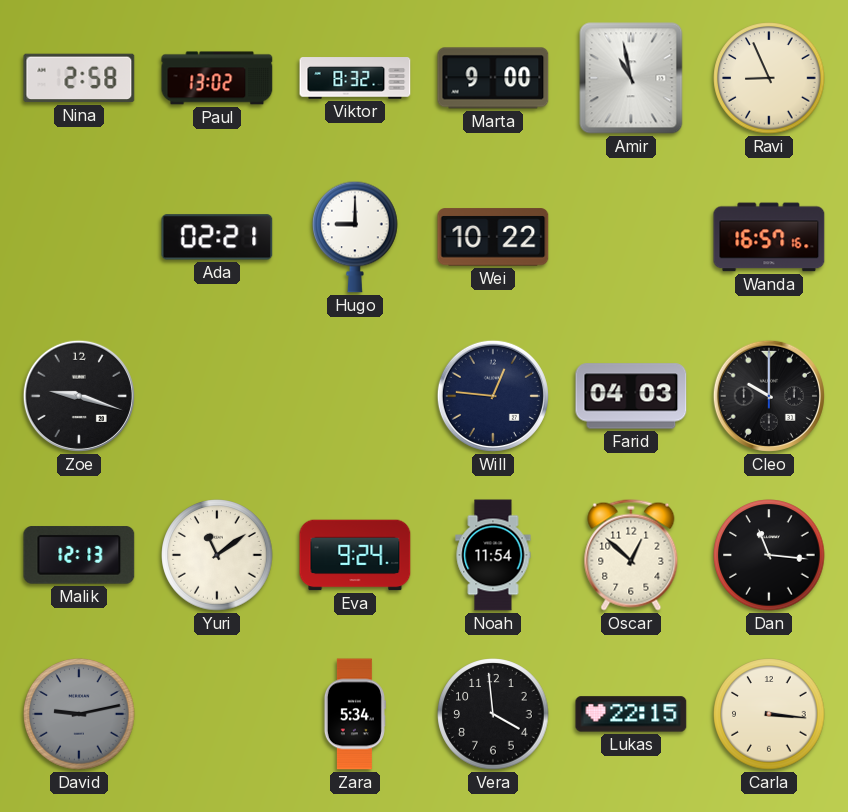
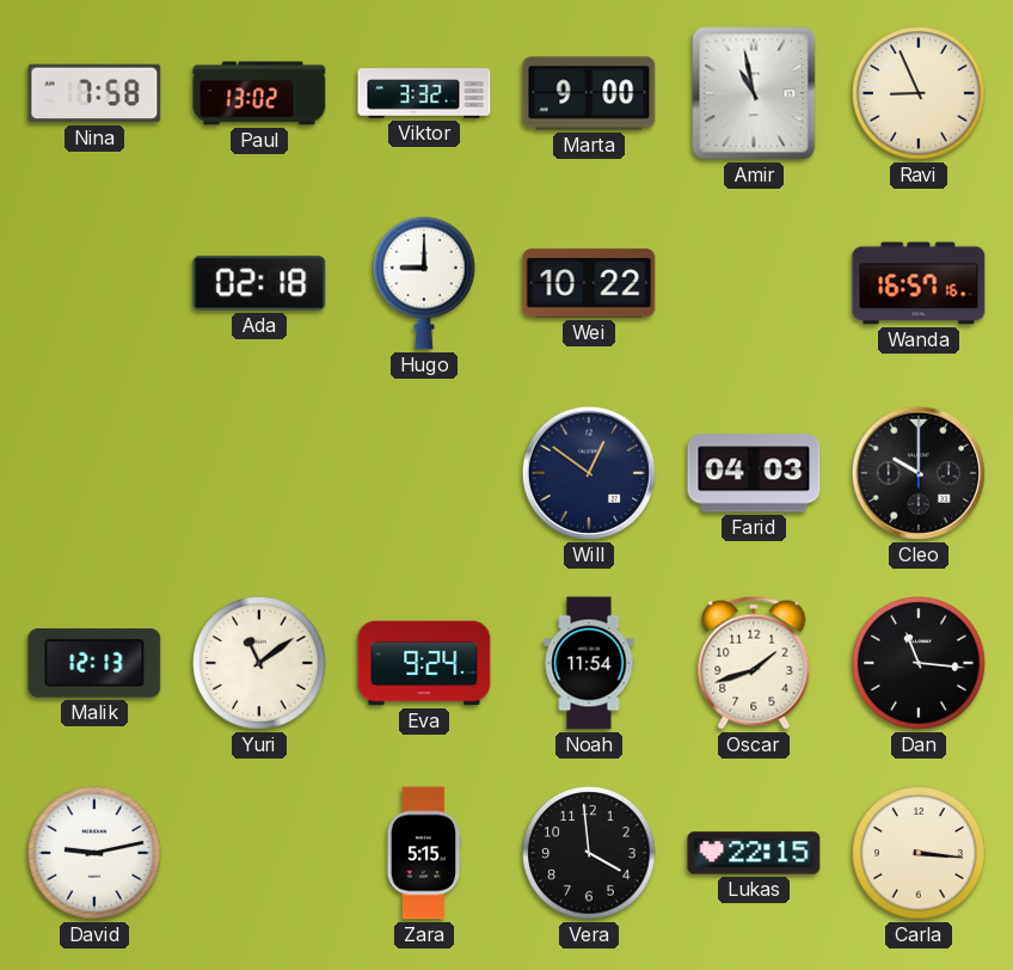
Nina: 2:58 -> 7:58 (94, 93)
Viktor: 8:32 -> 3:32 (424, 93)
Ada: 02:21 -> 02:18 (259, 283)
Zoe: 9:18 -> none (79, 396)
Will: 12:46 -> 12:51 (589, 473)
Oscar: 12:52 -> 1:42 (754, 663)
David dial: grey -> white (94, 853)
Zara: 5:34 -> 5:15 (423, 853)
